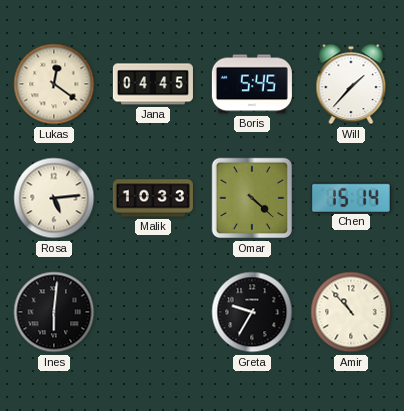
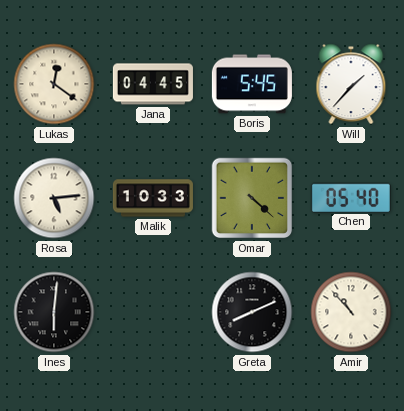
Chen: 15:14 -> 05:40 (351, 197)
Greta: 9:35 -> 8:11 (252, 312)
